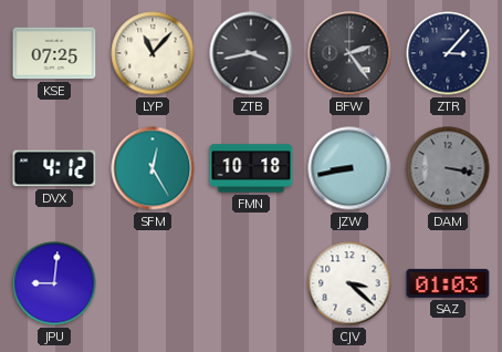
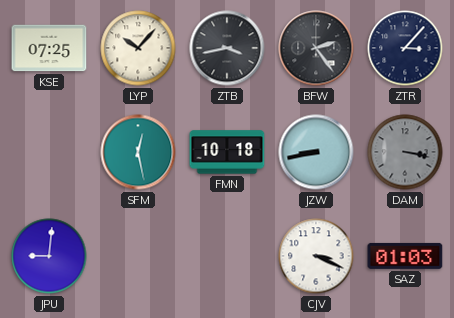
LYP: 11:07 -> 10:07 (138, 48)
DVX: 4:12 -> none (54, 168)
SFM: 12:25 -> 12:28 (138, 152)
CJV: 3:22 -> 3:19 (316, 256)
